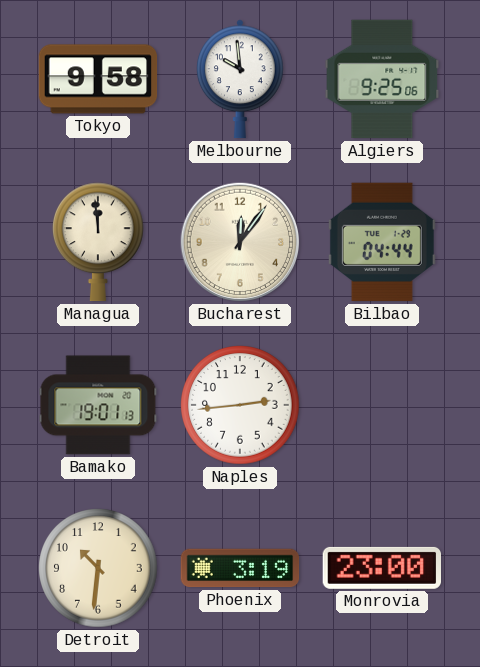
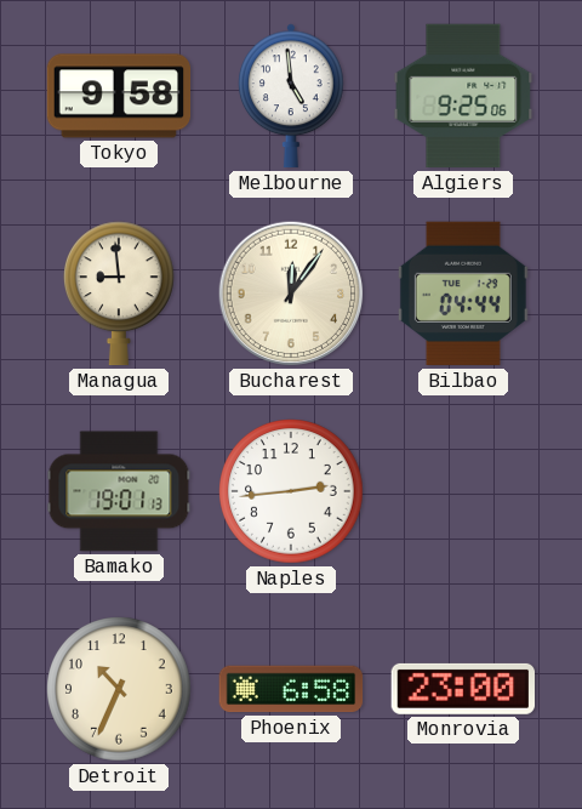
Melbourne: 9:59 -> 4:59 (292, 96)
Managua: 11:59 -> 8:59 (120, 294)
Detroit: 10:31 -> 10:34 (119, 689)
Phoenix: 3:19 -> 6:58 (291, 689)
